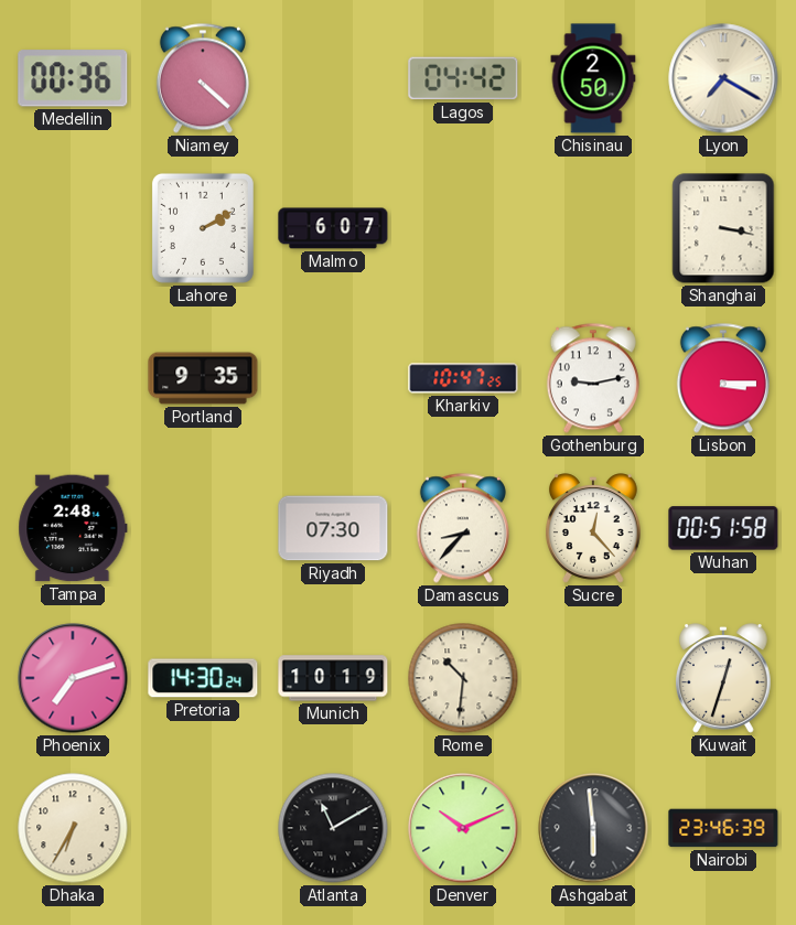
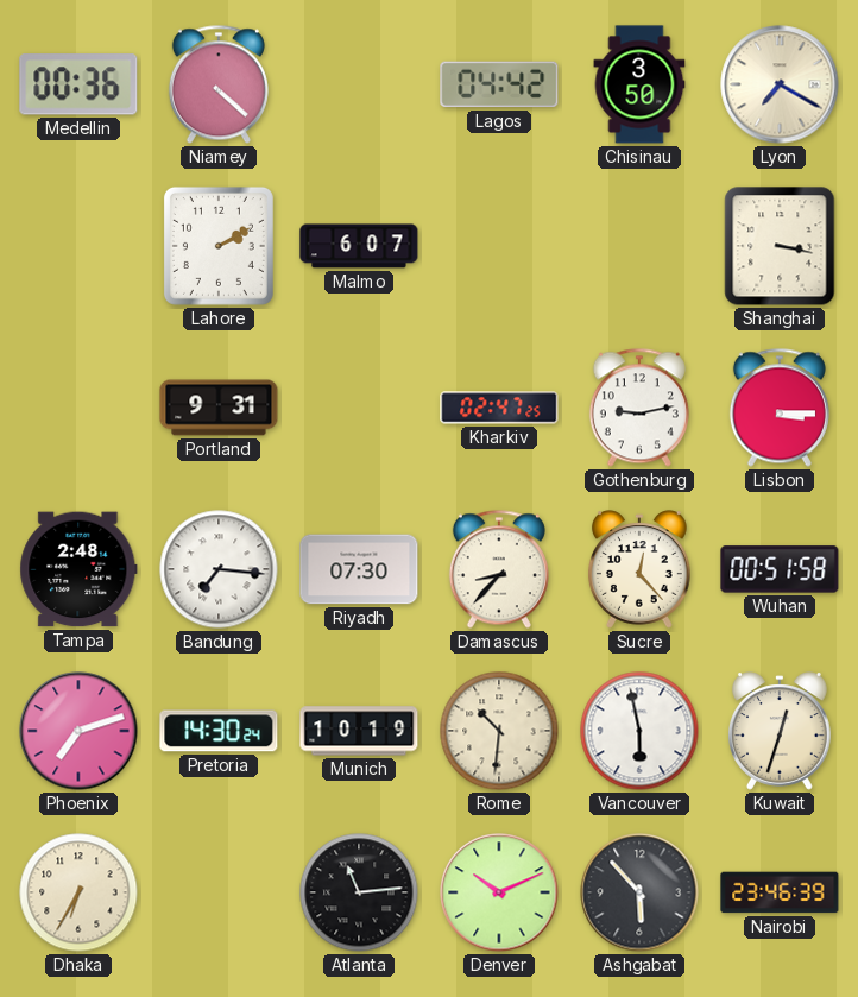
Chisinau: 2:50 -> 3:50 (639, 84)
Portland: 9:35 -> 9:31 (219, 408)
Kharkiv: 10:47 -> 02:47 (499, 408)
Bandung: none -> 7:16 (219, 569)
Vancouver: none -> 5:58 (639, 731)
Atlanta: 11:10 -> 11:14 (359, 892)
Ashgabat: 5:59 -> 5:53 (639, 892)
